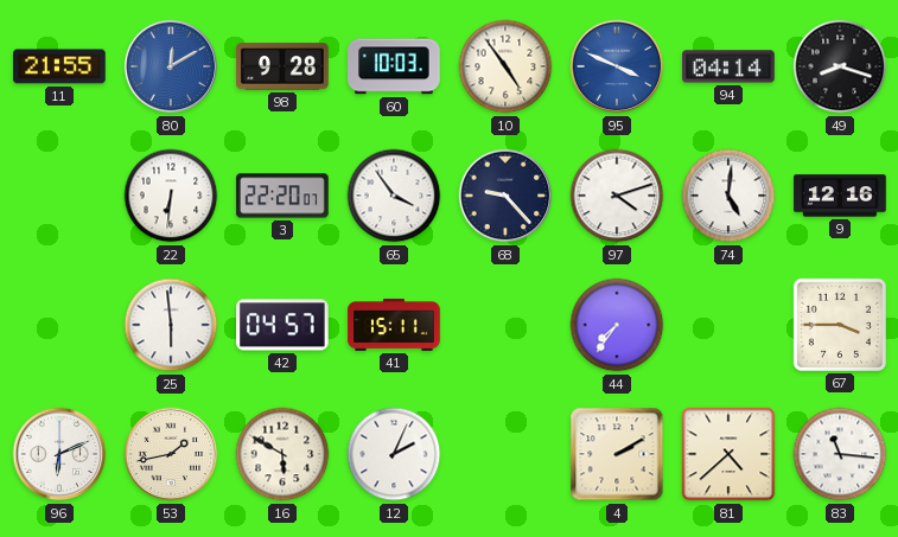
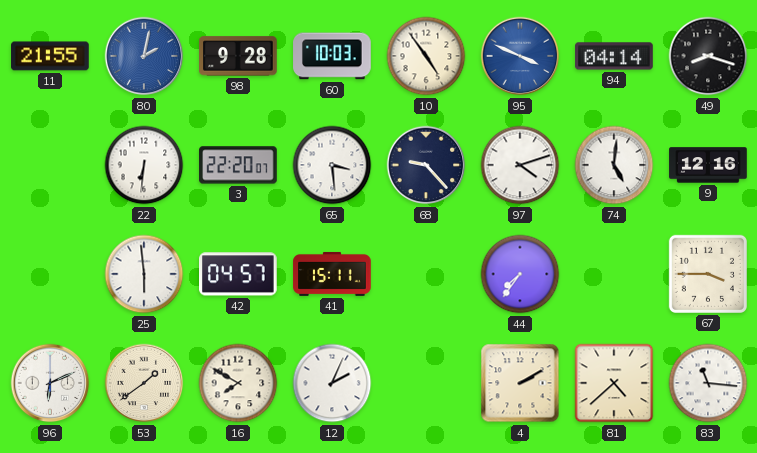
80: 12:10 -> 2:02 (144, 56)
65: 3:54 -> 3:29 (332, 165)
53: 1:43 -> 1:39 (144, 383)
16: 5:50 -> 7:50 (238, 383)
